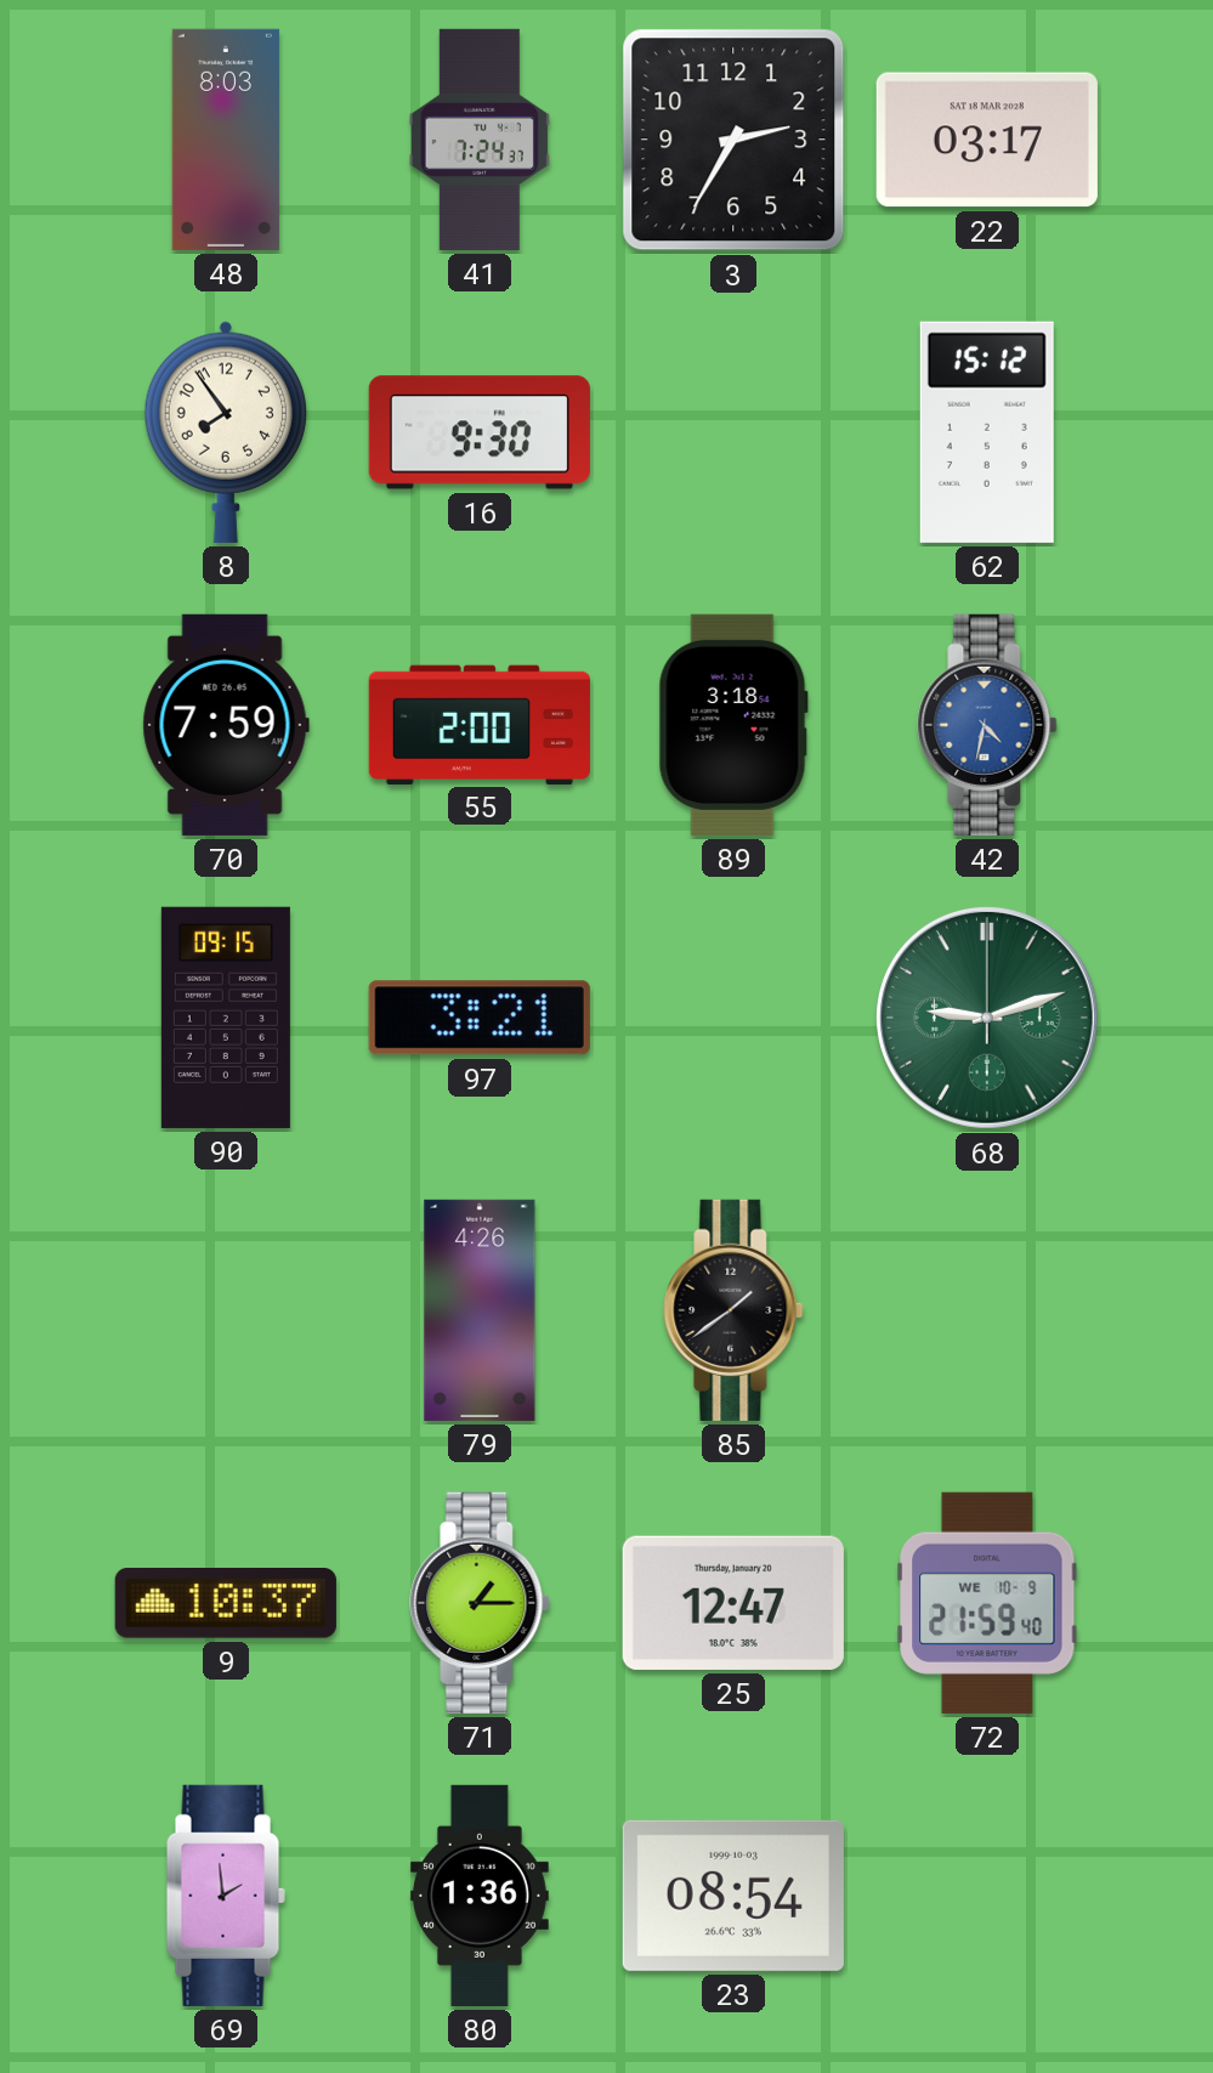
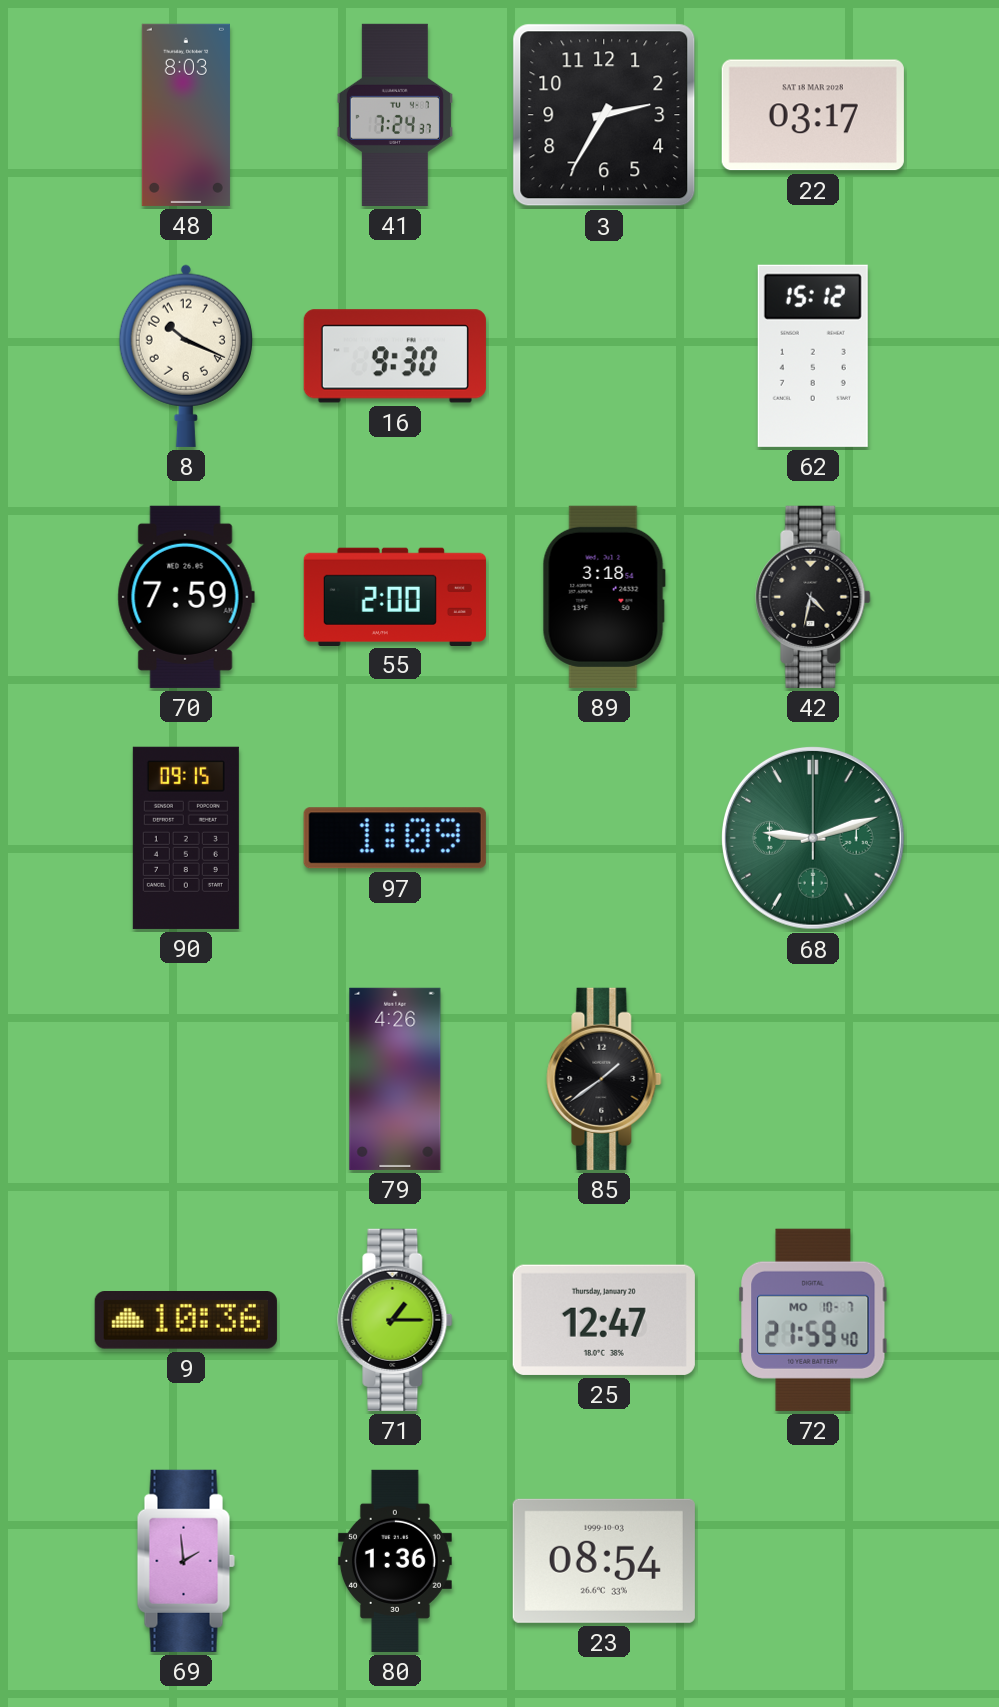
8: 7:54 -> 10:19 (186, 356)
42 dial: blue -> black (813, 597)
97: 3:21 -> 1:09 (395, 838)
9: 10:37 -> 10:36 (186, 1321)
72 date: WE 10-9 -> MO 10-7 (813, 1320)
